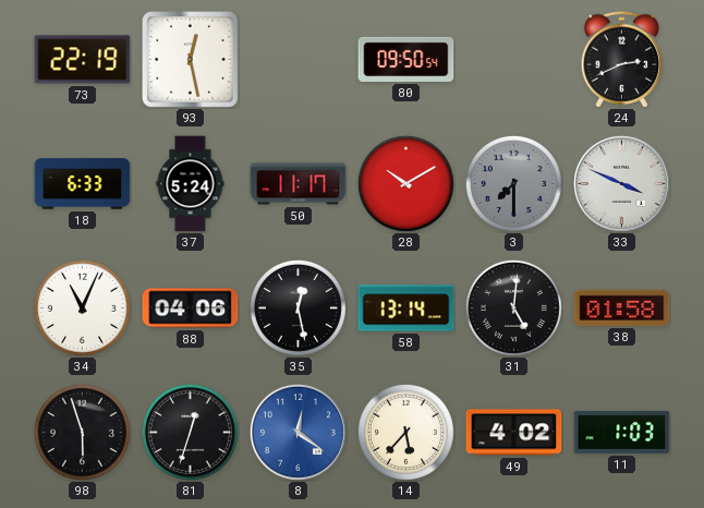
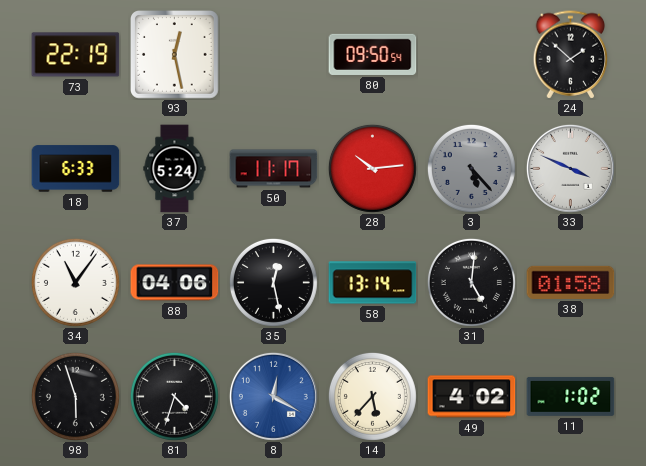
24: 2:41 -> 1:52 (571, 55)
28: 10:10 -> 10:14 (372, 168)
3: 7:30 -> 5:23 (471, 168)
34: 11:04 -> 11:06 (75, 282)
81: 12:33 -> 4:33 (174, 396)
8: 12:21 -> 12:20 (273, 396)
11: 1:03 -> 1:02 (571, 396)
